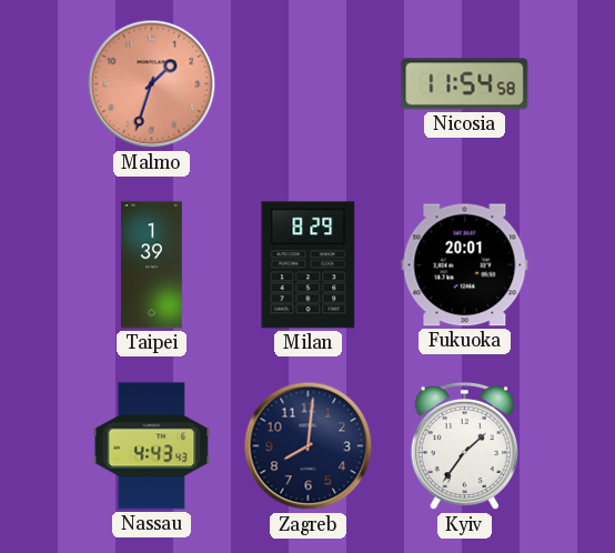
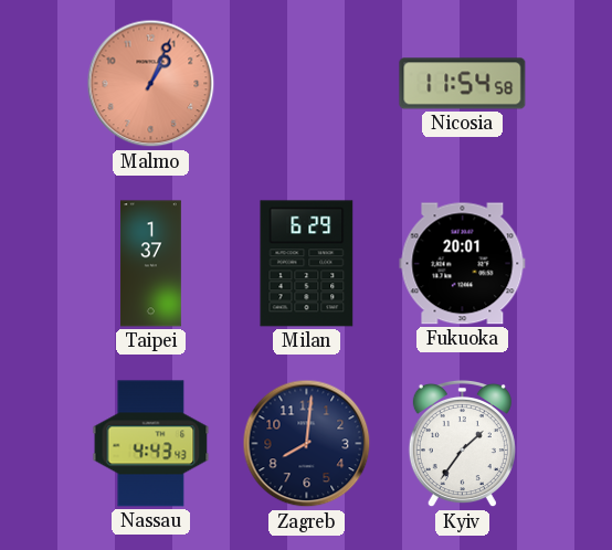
Malmo: 1:33 -> 1:04 (151, 84)
Taipei: 1:39 -> 1:37 (150, 264)
Milan: 8:29 -> 6:29 (307, 264)
